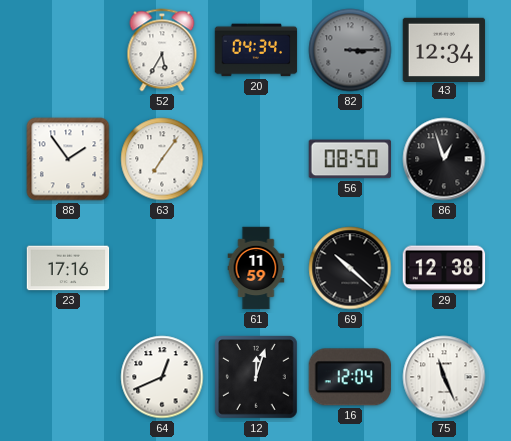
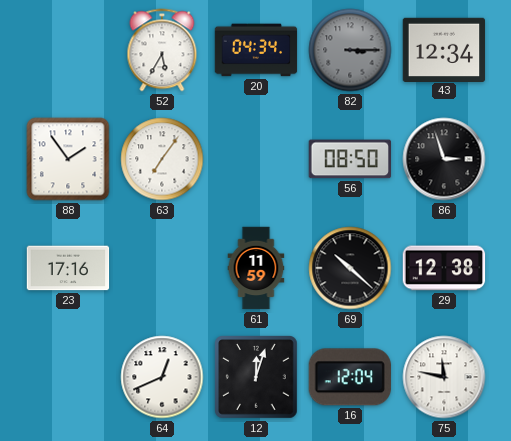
86: 12:57 -> 2:57 (444, 159)
75: 11:26 -> 11:47 (444, 377)
